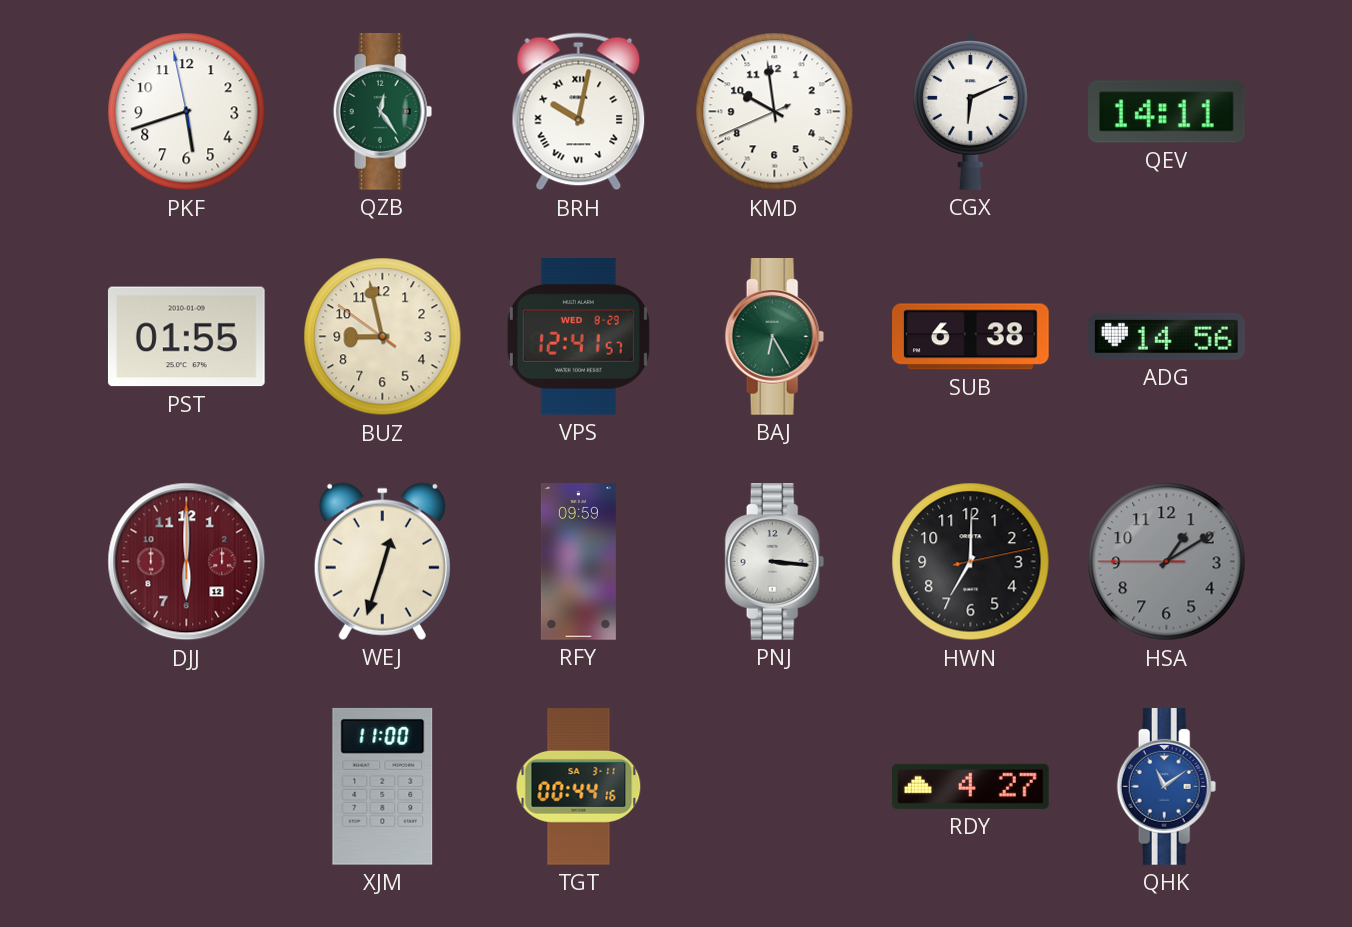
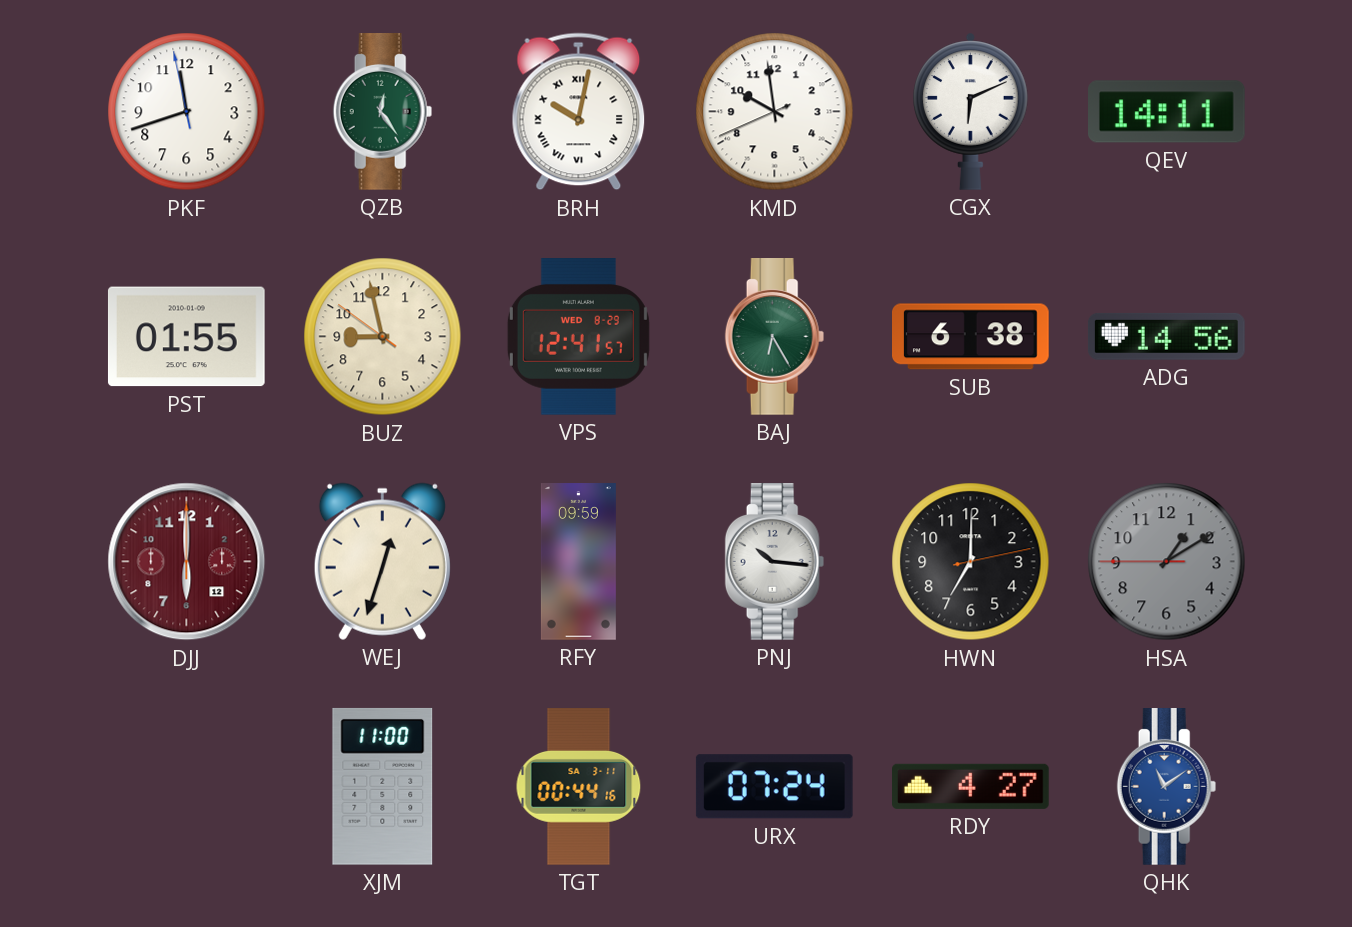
PKF: 5:41 -> 11:41 (187, 112)
PNJ: 3:16 -> 10:16 (775, 562)
URX: none -> 07:24 (774, 787)
